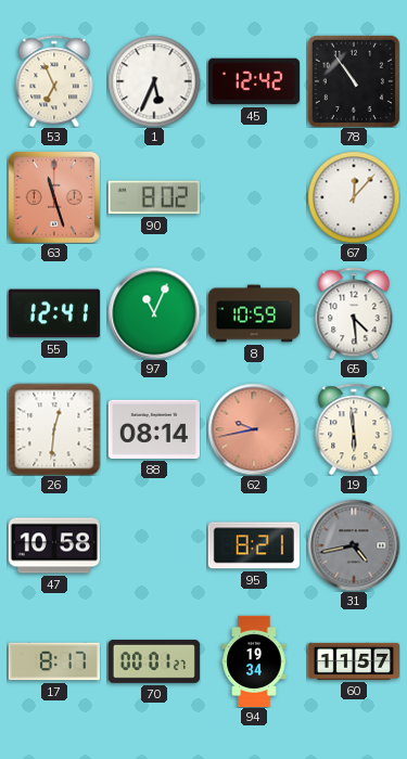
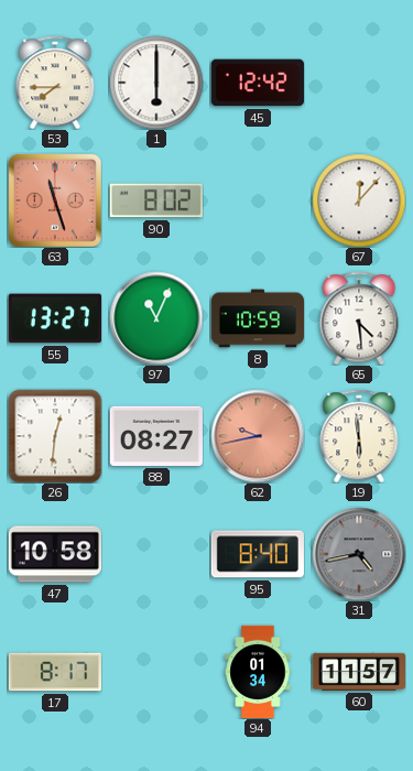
53: 6:56 -> 7:45 (55, 83)
1: 5:34 -> 6:00 (156, 83)
78: 10:54 -> none (354, 81)
55: 12:41 -> 13:27 (55, 318)
88: 08:14 -> 08:27 (156, 436)
95: 8:21 -> 8:40 (258, 554)
70: 00:01 -> none (154, 661)
94: 19:34 -> 01:34 (258, 671)
